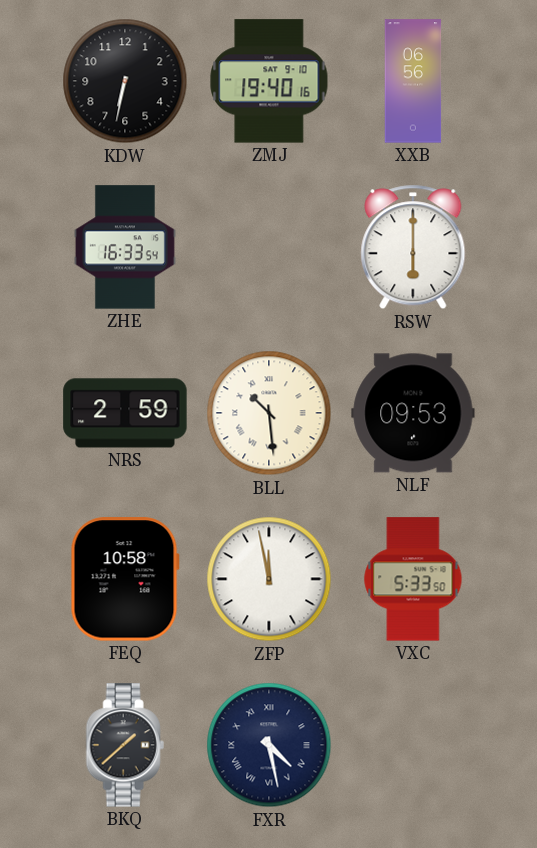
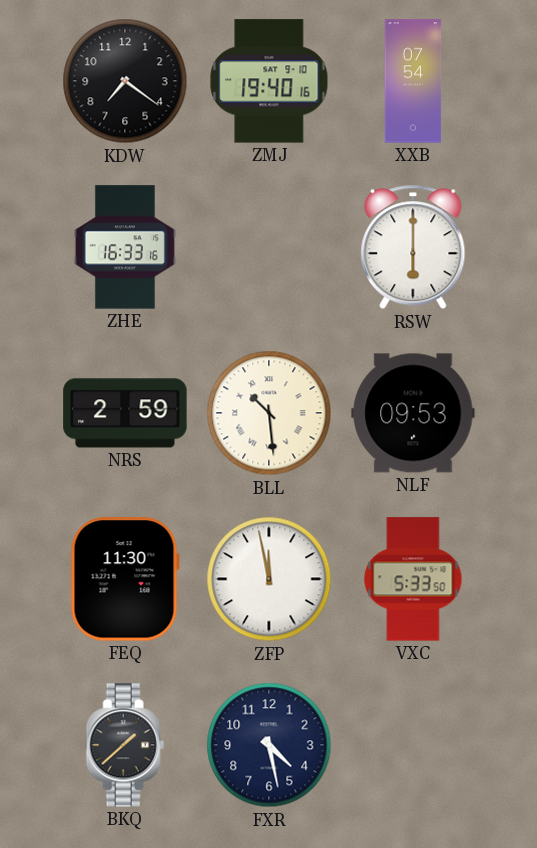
KDW: 6:32 -> 7:21 (125, 81)
XXB: 06:56 -> 07:54 (413, 81)
ZHE: 16:33:54 -> 16:33:16 (125, 247)
FEQ: 10:58 -> 11:30 (125, 579)
FXR numerals: Roman -> Arabic (269, 745)
